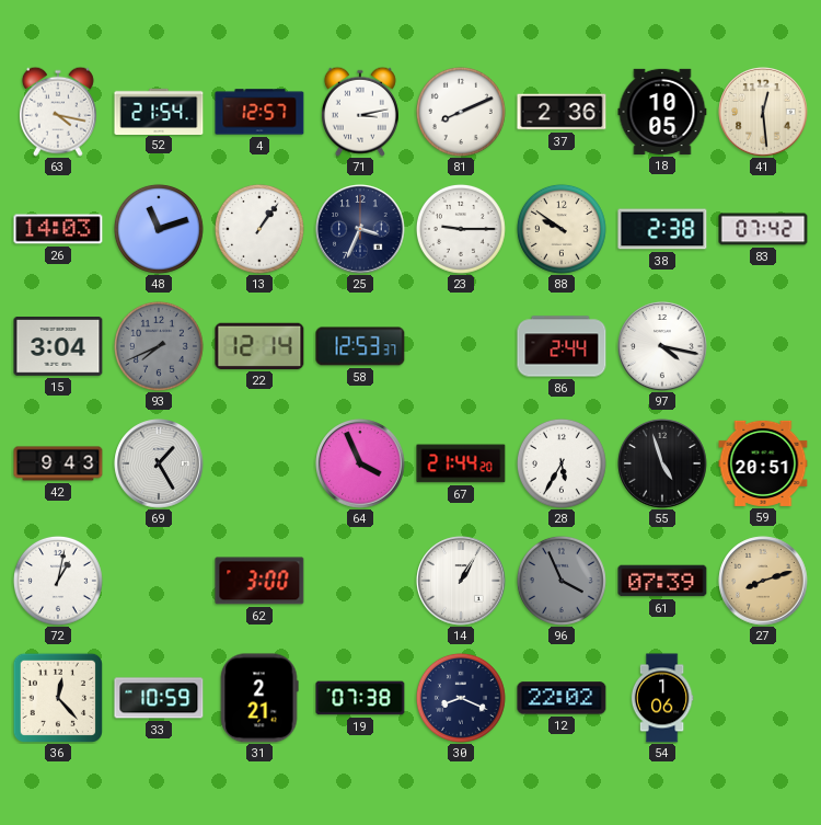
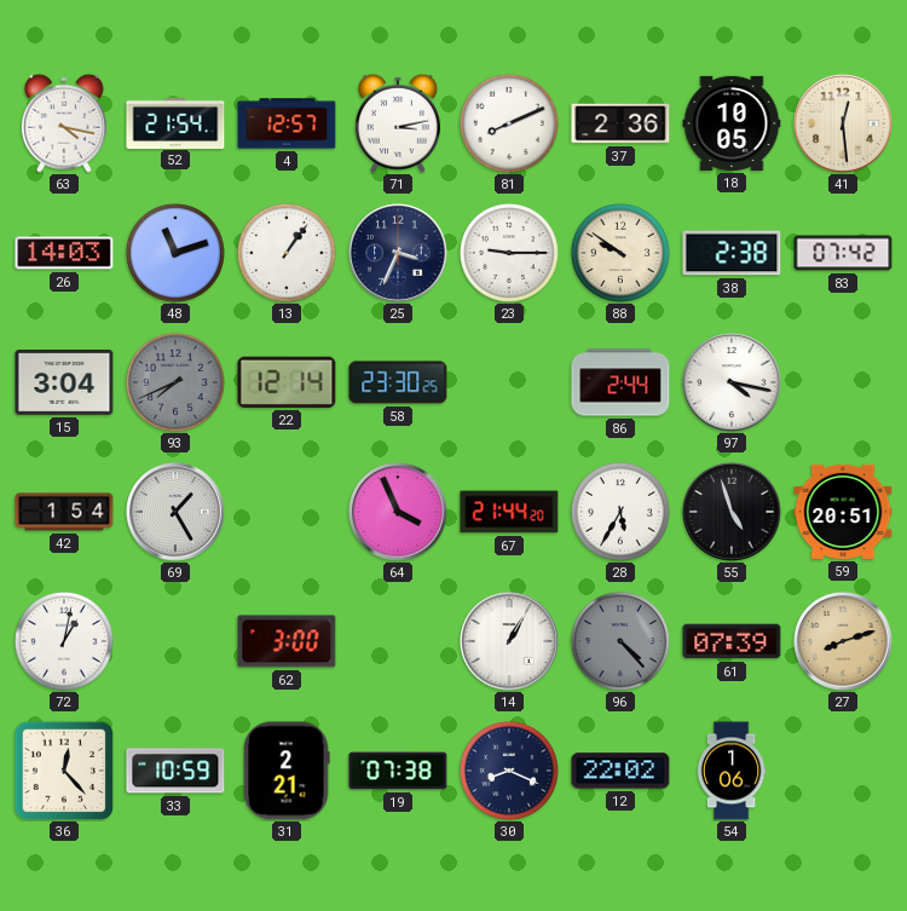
58: 12:53 -> 23:30 (398, 382)
42: 9:43 -> 1:54 (64, 512)
96: 3:56 -> 4:23 (620, 641)
